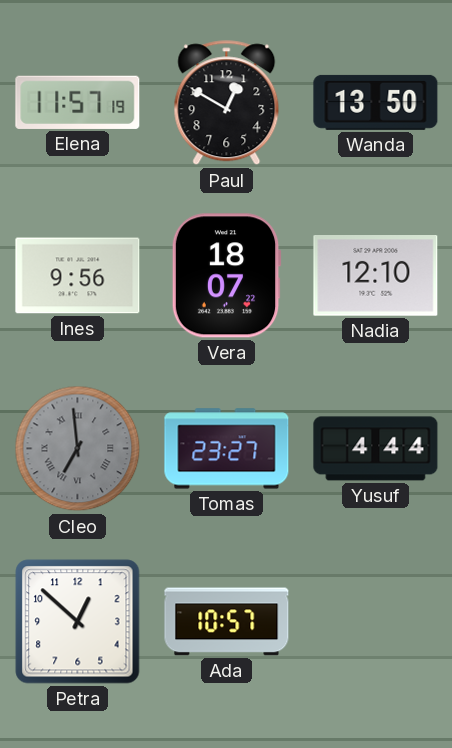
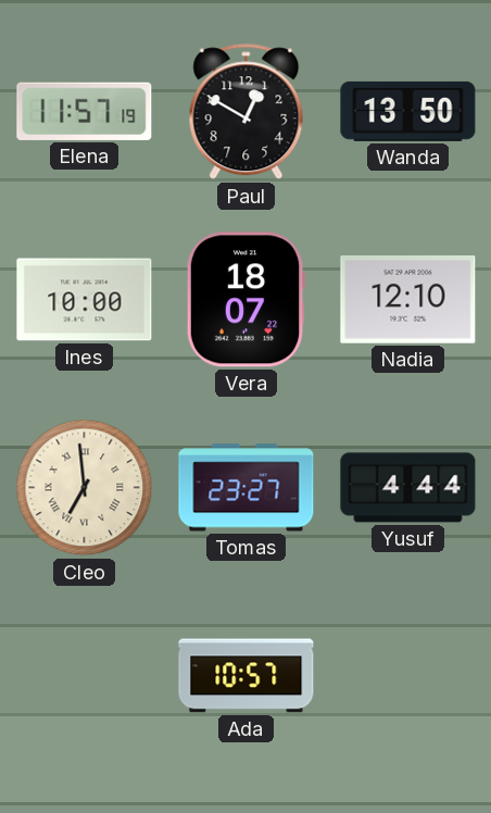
Ines: 9:56 -> 10:00 (85, 300)
Cleo dial: grey -> cream (85, 488)
Petra: 12:52 -> none (78, 622)
